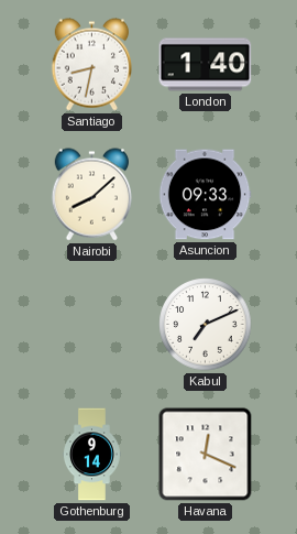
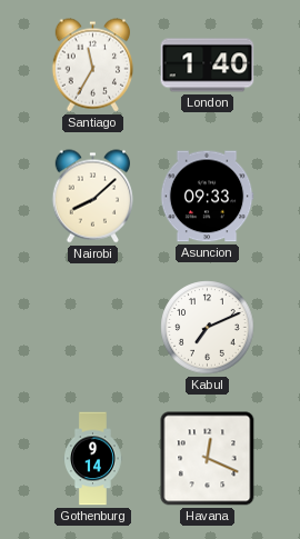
Santiago: 8:32 -> 11:35 (92, 66)
